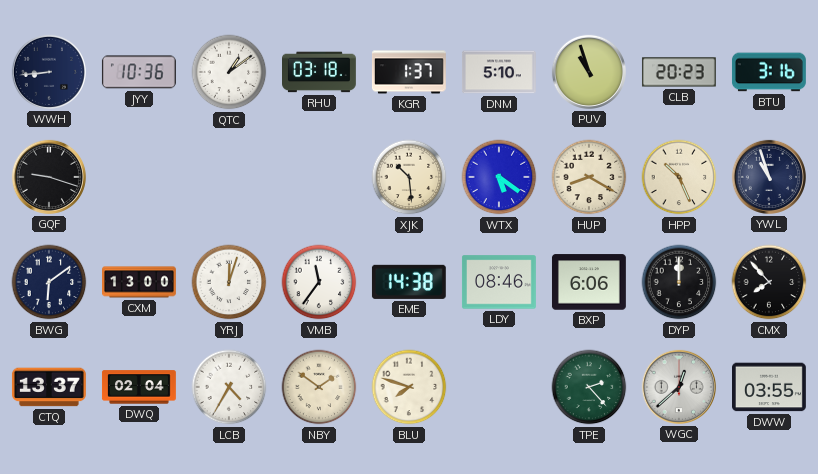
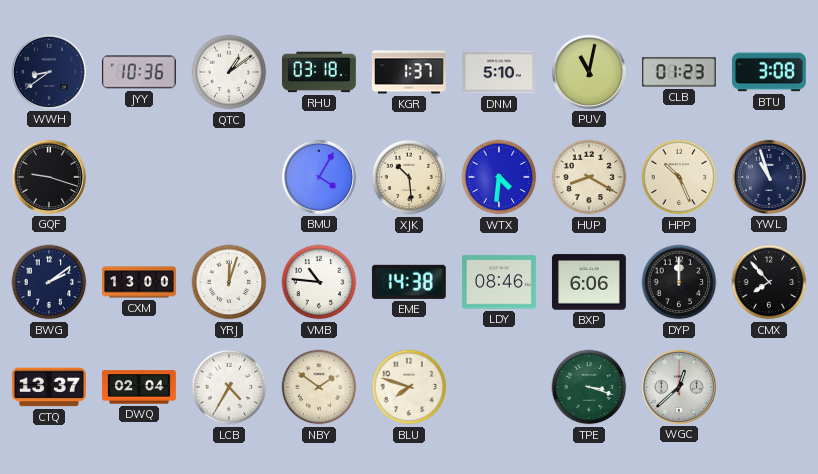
WWH: 8:44 -> 8:39 (49, 72)
PUV: 10:57 -> 11:02 (589, 72)
CLB: 20:23 -> 01:23 (679, 72)
BTU: 3:16 -> 3:08 (769, 72)
BMU: none -> 4:05 (319, 177)
WTX: 5:21 -> 4:31 (499, 177)
BWG: 6:09 -> 2:09 (49, 282)
VMB: 11:36 -> 10:46 (319, 282)
TPE: 2:23 -> 3:18 (589, 387)
DWW: 03:55 -> none (770, 387)
